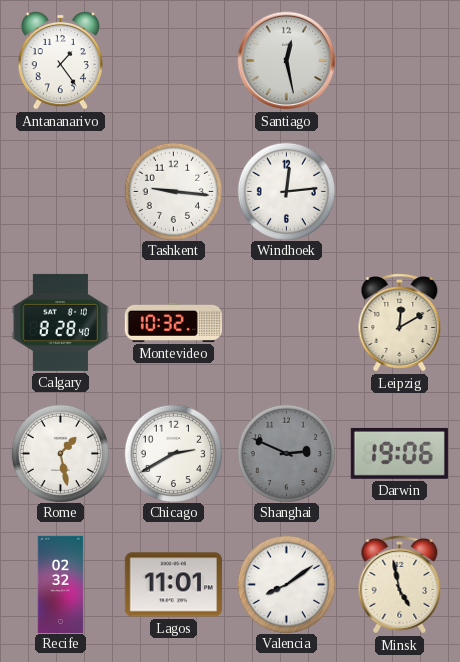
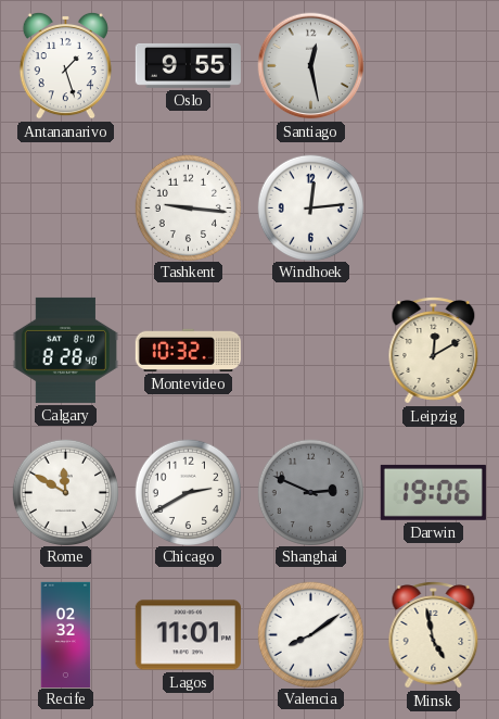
Antananarivo: 1:24 -> 1:27 (65, 65)
Oslo: none -> 9:55 (188, 65)
Rome: 1:28 -> 11:50 (65, 492)
